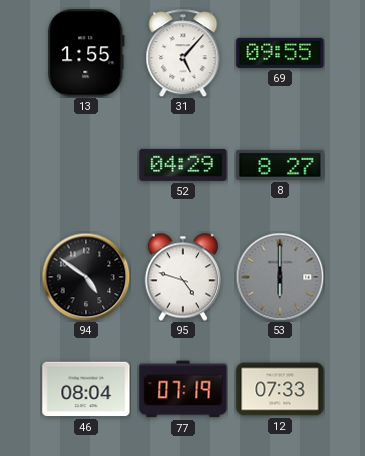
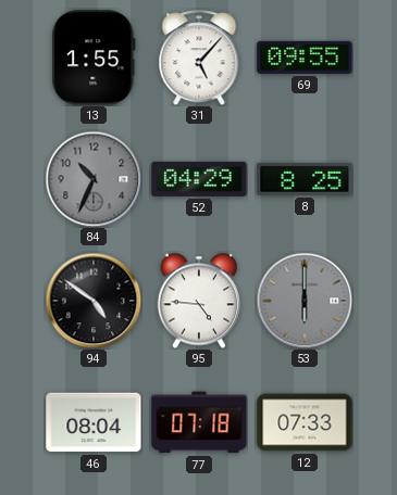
84: none -> 10:34 (94, 179)
8: 8:27 -> 8:25 (305, 179)
95: 4:48 -> 4:46 (198, 301)
77: 07:19 -> 07:18 (199, 422)
